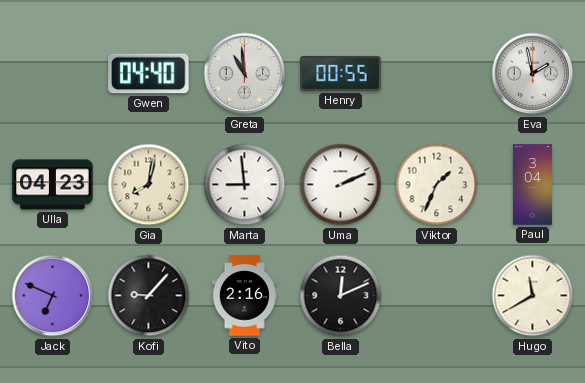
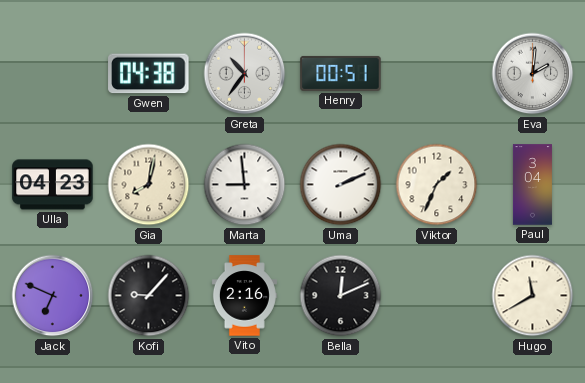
Gwen: 04:40 -> 04:38 (149, 74)
Greta: 10:59 -> 10:36 (245, 74)
Henry: 00:55 -> 00:51 (341, 73)
Eva: 1:58 -> 2:01 (533, 74)
